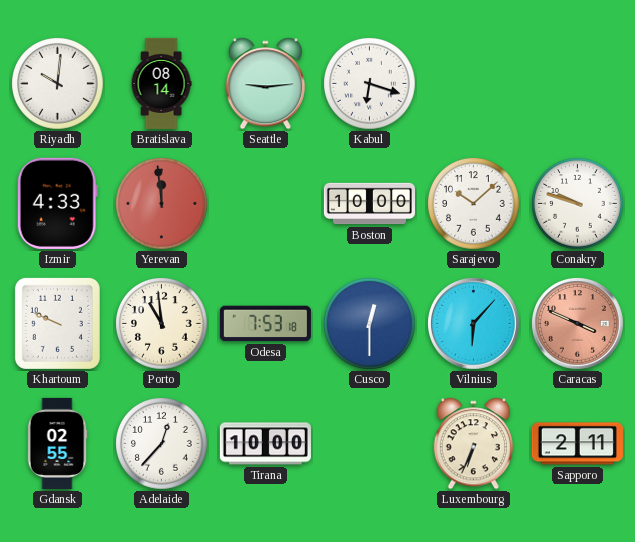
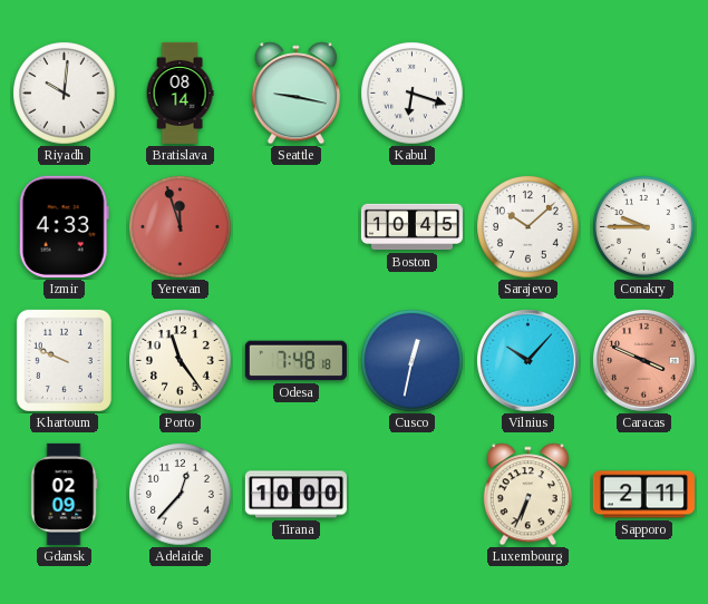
Seattle: 9:14 -> 9:17 (295, 94)
Yerevan: 11:59 -> 11:57 (181, 227)
Boston: 10:00 -> 10:45 (411, 227)
Conakry: 9:48 -> 9:45 (644, 227)
Porto: 10:59 -> 11:24 (181, 361)
Odesa: 7:53 -> 7:48 (295, 361)
Cusco: 12:30 -> 12:32 (413, 361)
Vilnius: 6:07 -> 10:07 (528, 361)
Gdansk: 02:55 -> 02:09 (64, 494)
